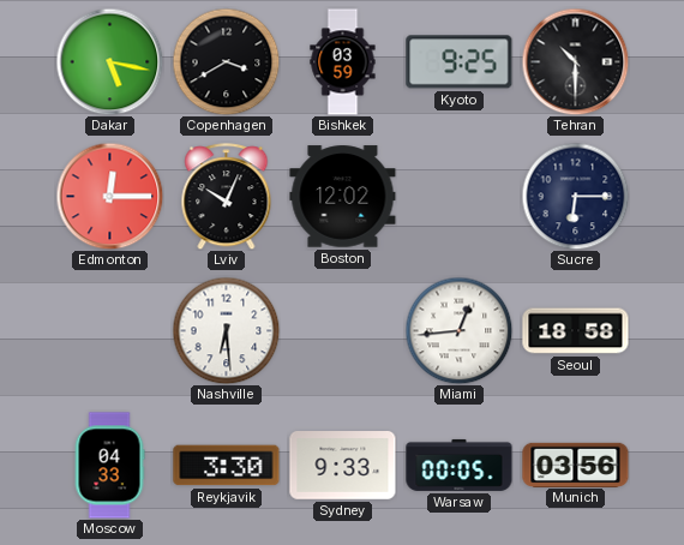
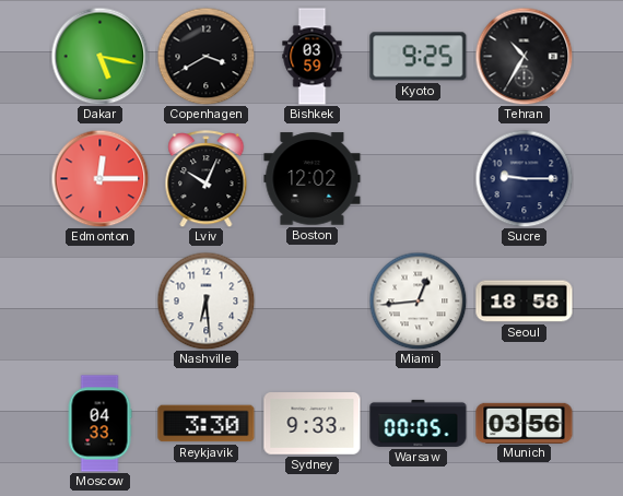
Tehran: 10:30 -> 10:35 (524, 56)
Sucre: 6:15 -> 9:15 (524, 178)
